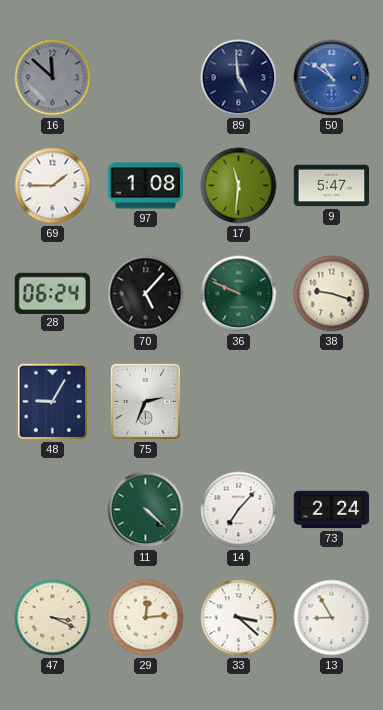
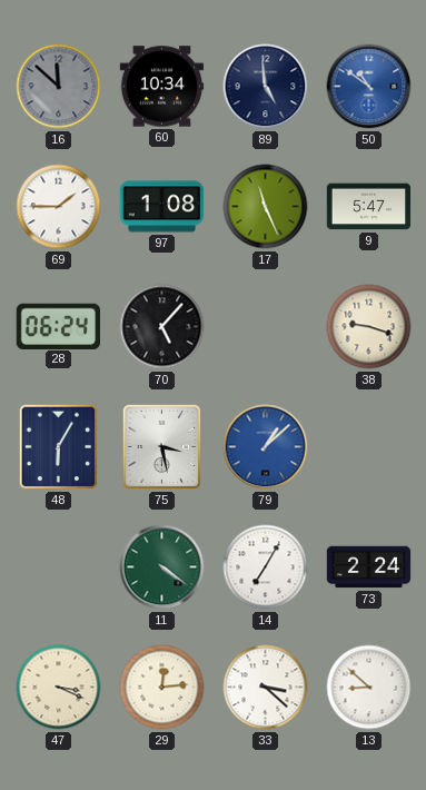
60: none -> 10:34 (162, 87)
17: 11:31 -> 11:26 (266, 207)
36: 9:49 -> none (239, 294)
48: 9:05 -> 6:05 (59, 447)
75: 2:34 -> 3:28 (162, 447)
79: none -> 1:08 (266, 447)
11: 4:22 -> 4:21 (162, 567)
14: 7:07 -> 7:05 (266, 567)
13: 8:55 -> 8:52 (369, 688)
